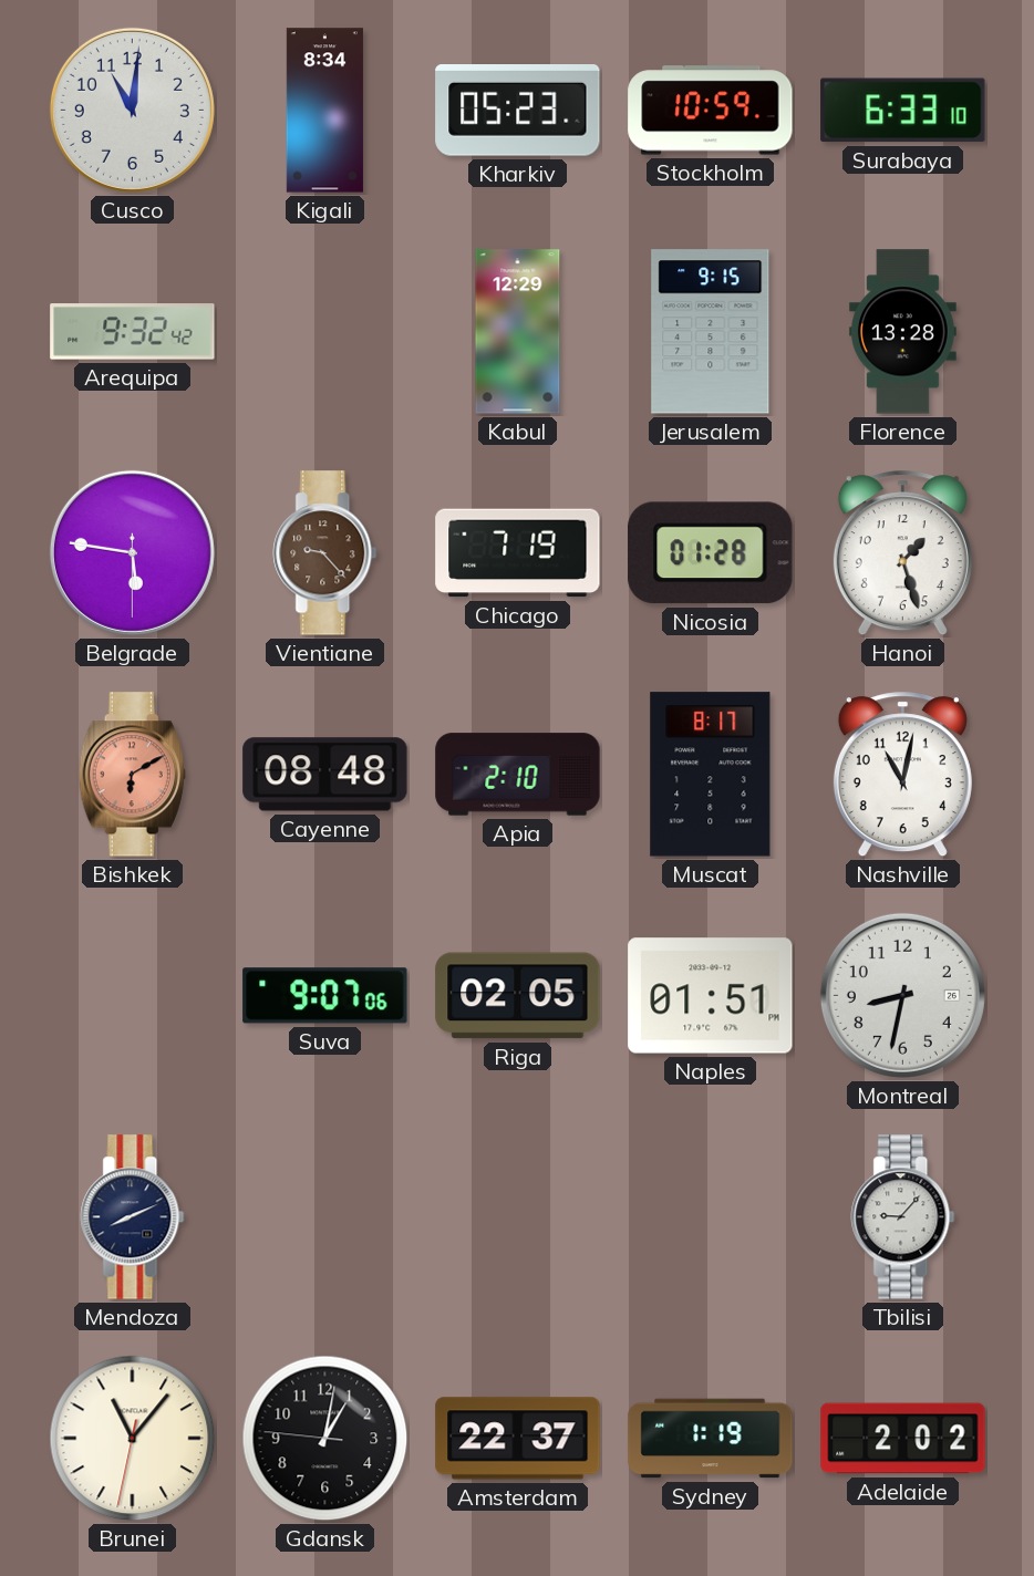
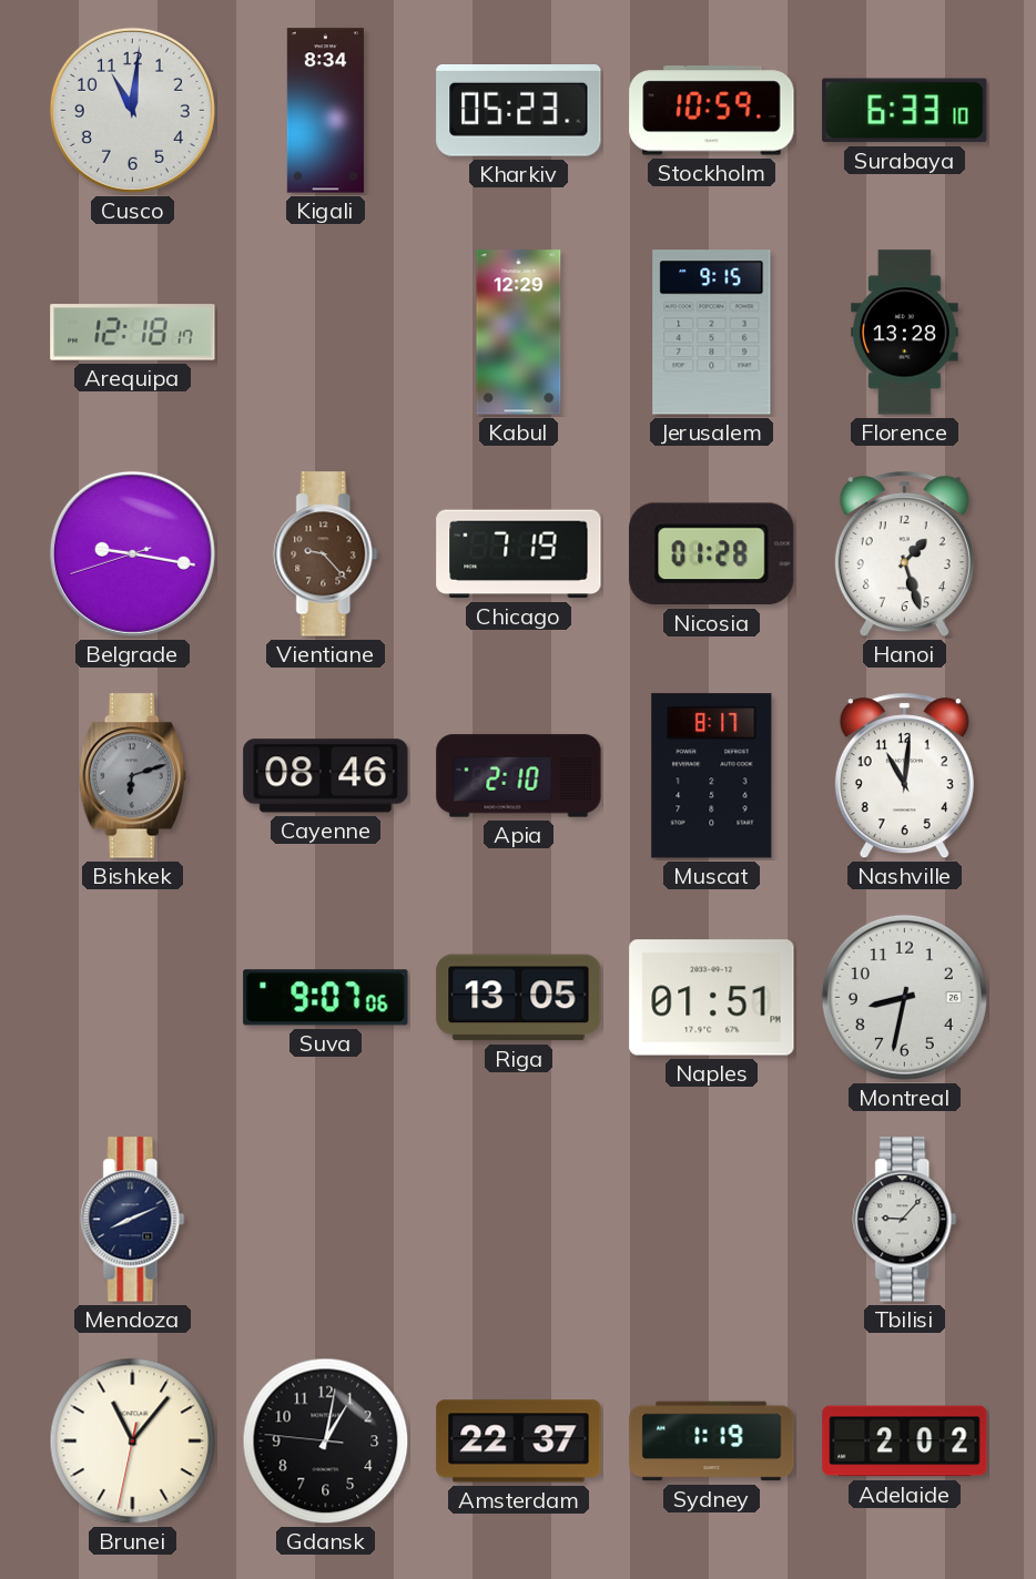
Arequipa: 9:32 -> 12:18 (133, 333)
Belgrade: 5:46 -> 9:16 (132, 553)
Bishkek: 6:10 -> 6:12 (132, 776)
Bishkek dial: salmon -> grey (132, 776)
Cayenne: 08:48 -> 08:46 (326, 776)
Nashville: 11:02 -> 11:01 (904, 776)
Riga: 02:05 -> 13:05 (519, 998)
